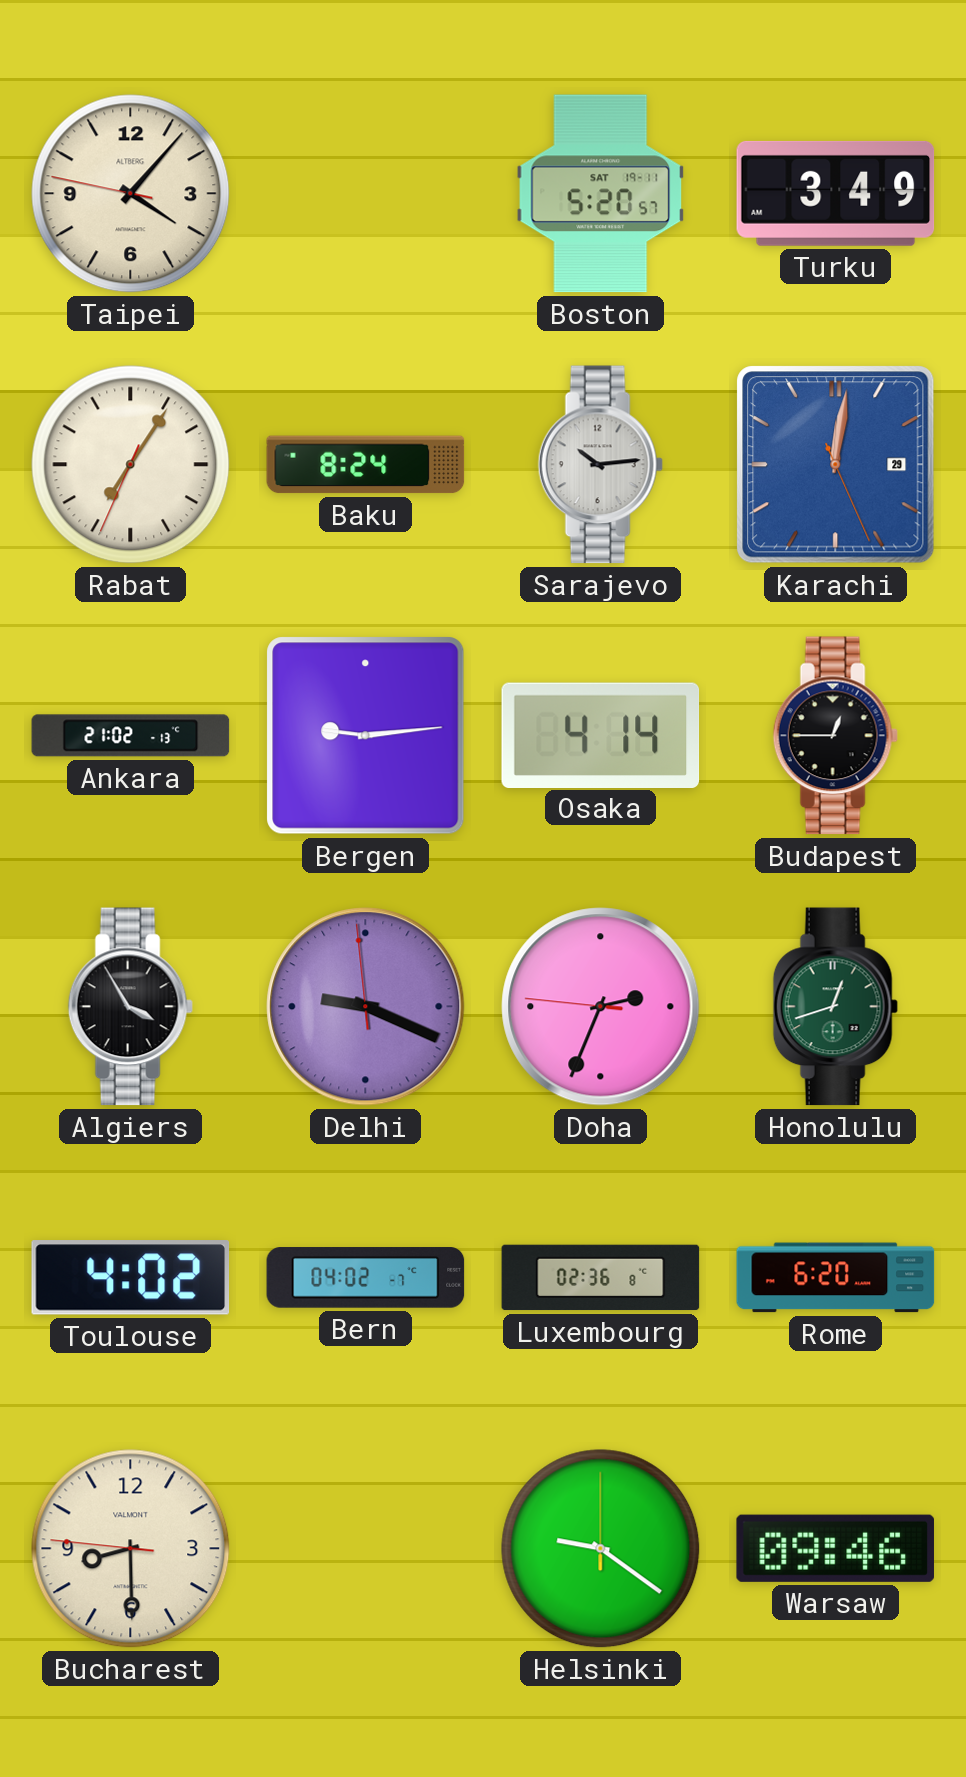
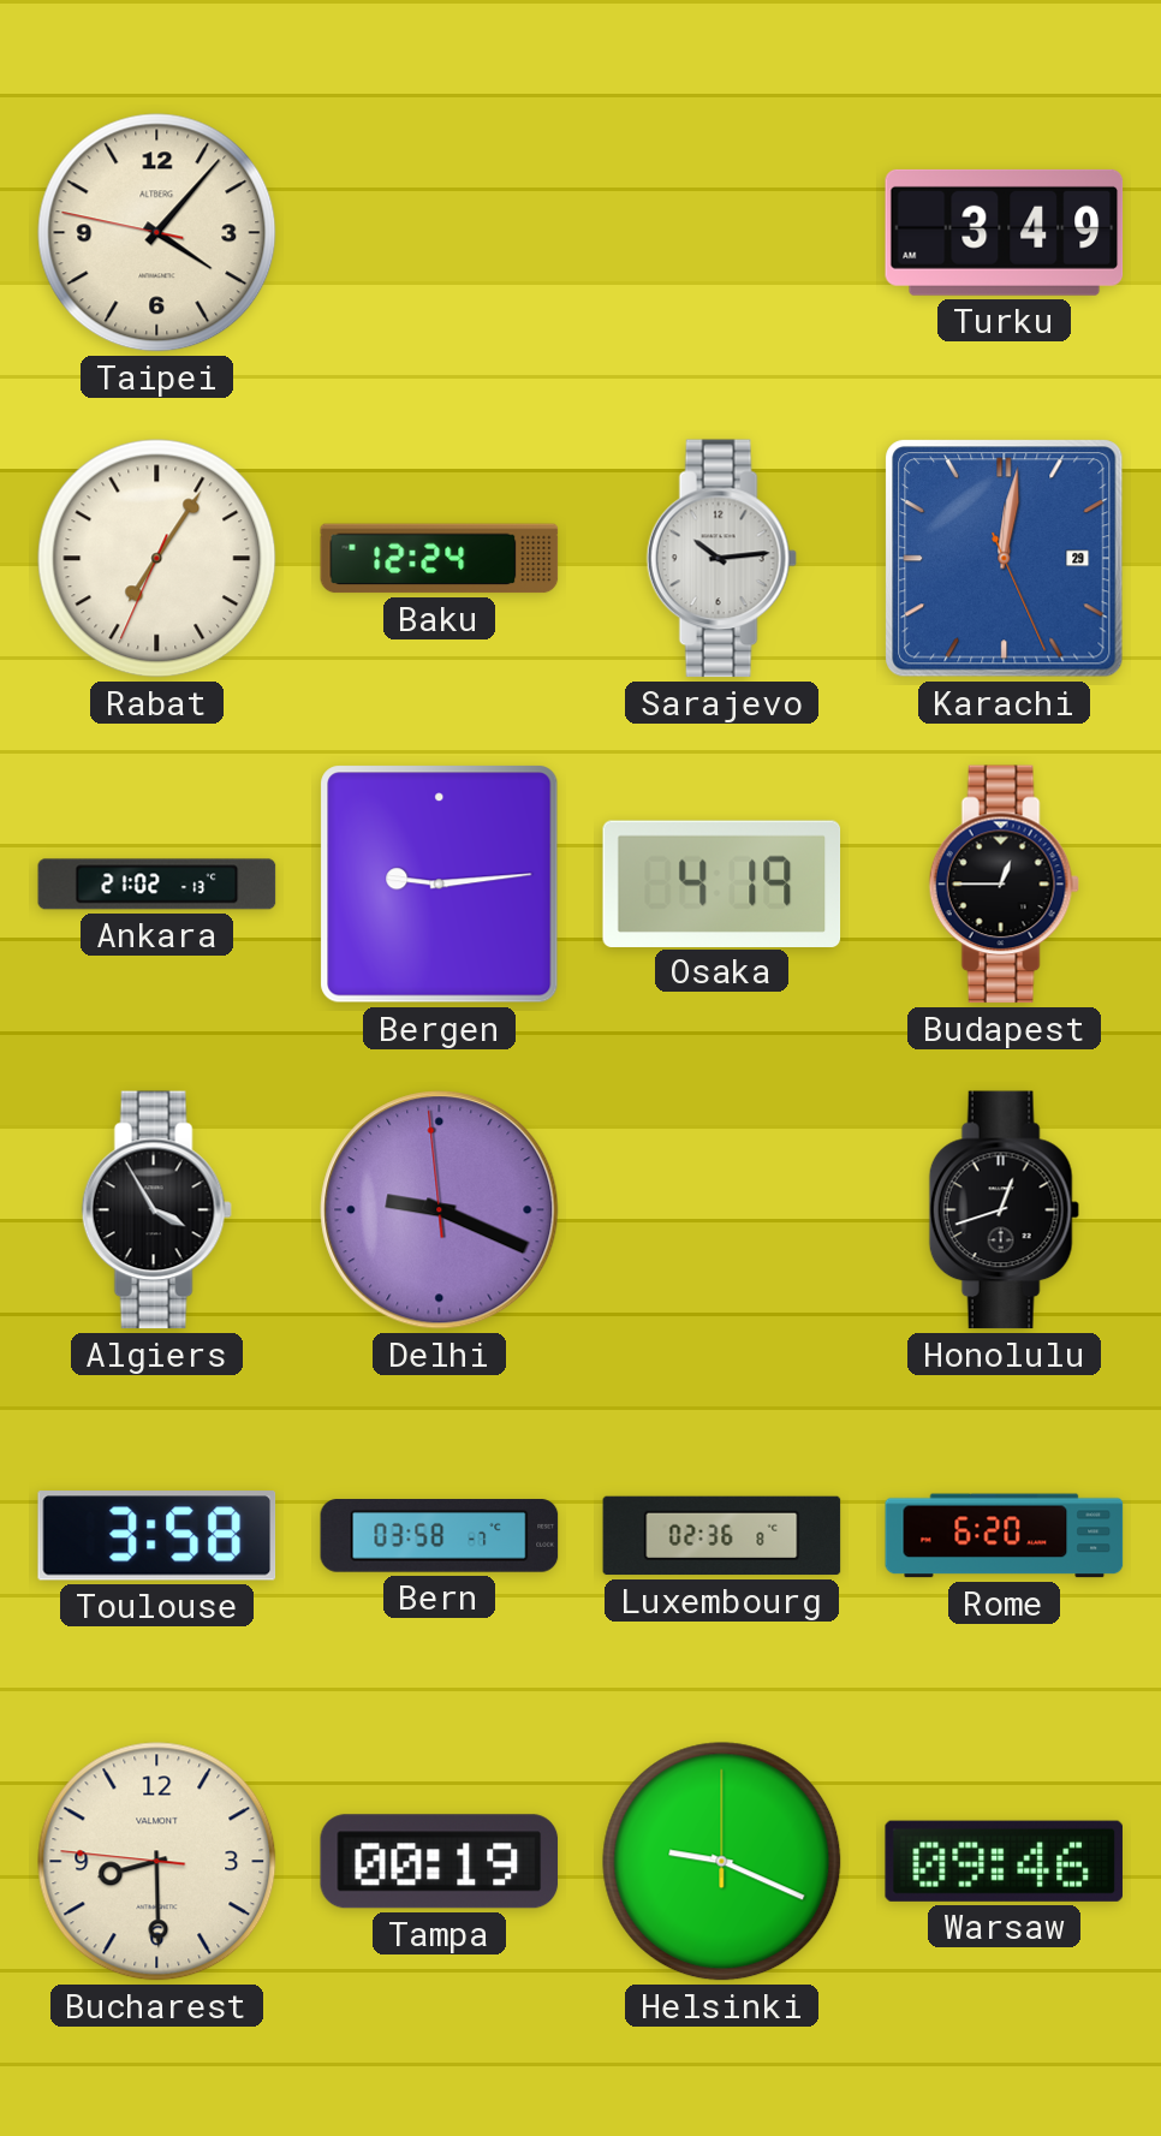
Boston: 5:20 -> none (601, 194)
Baku: 8:24 -> 12:24 (440, 559)
Osaka: 4:14 -> 4:19 (722, 883)
Doha: 2:33 -> none (601, 1007)
Honolulu dial: green -> black (1004, 1210)
Toulouse: 4:02 -> 3:58 (157, 1536)
Bern: 04:02 -> 03:58 (440, 1536)
Tampa: none -> 00:19 (440, 1862)
Helsinki: 9:21 -> 9:19 (722, 1862)
